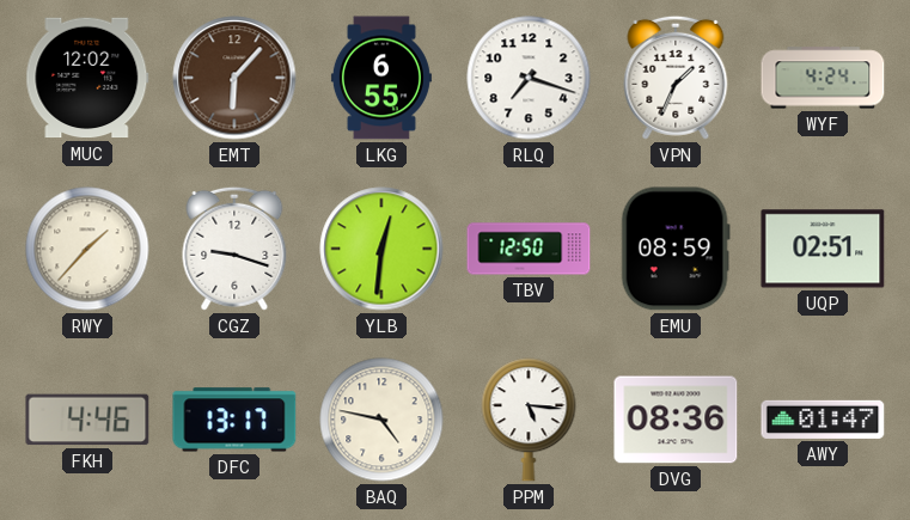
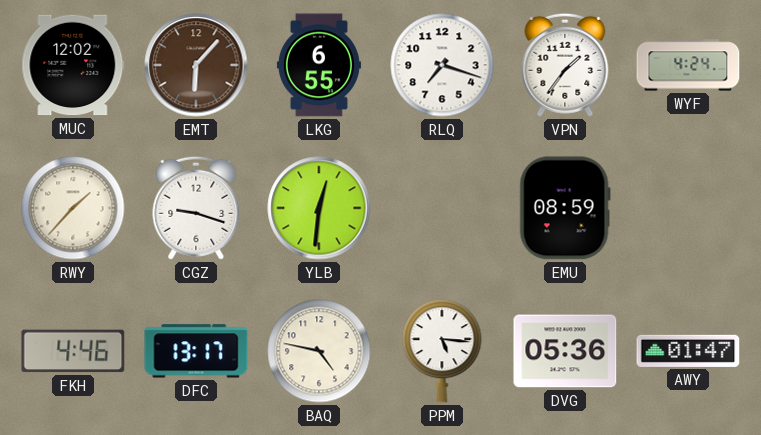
VPN: 1:34 -> 1:36 (565, 65)
TBV: 12:50 -> none (529, 249)
UQP: 02:51 -> none (823, 249)
DVG: 08:36 -> 05:36 (565, 351)
